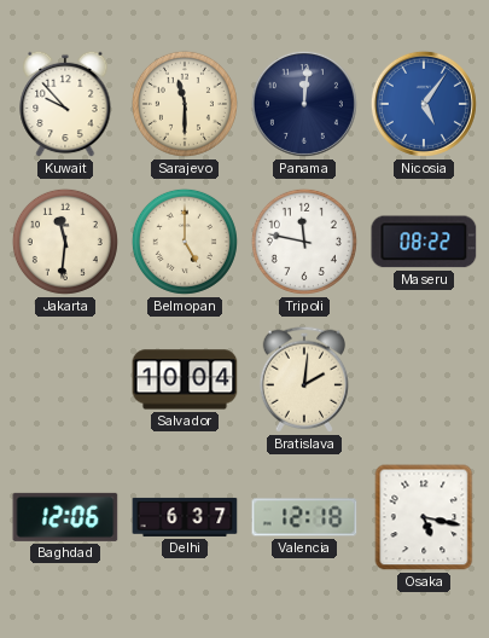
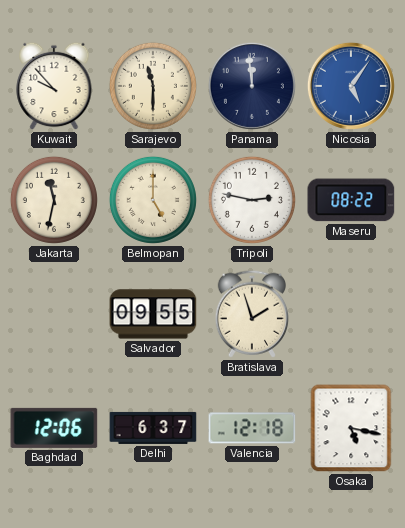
Panama: 12:01 -> 11:59 (252, 86)
Jakarta: 11:31 -> 11:32 (54, 200)
Tripoli: 11:47 -> 2:47 (252, 200)
Salvador: 10:04 -> 09:55 (153, 314)
Bratislava: 2:01 -> 1:57 (252, 314)
